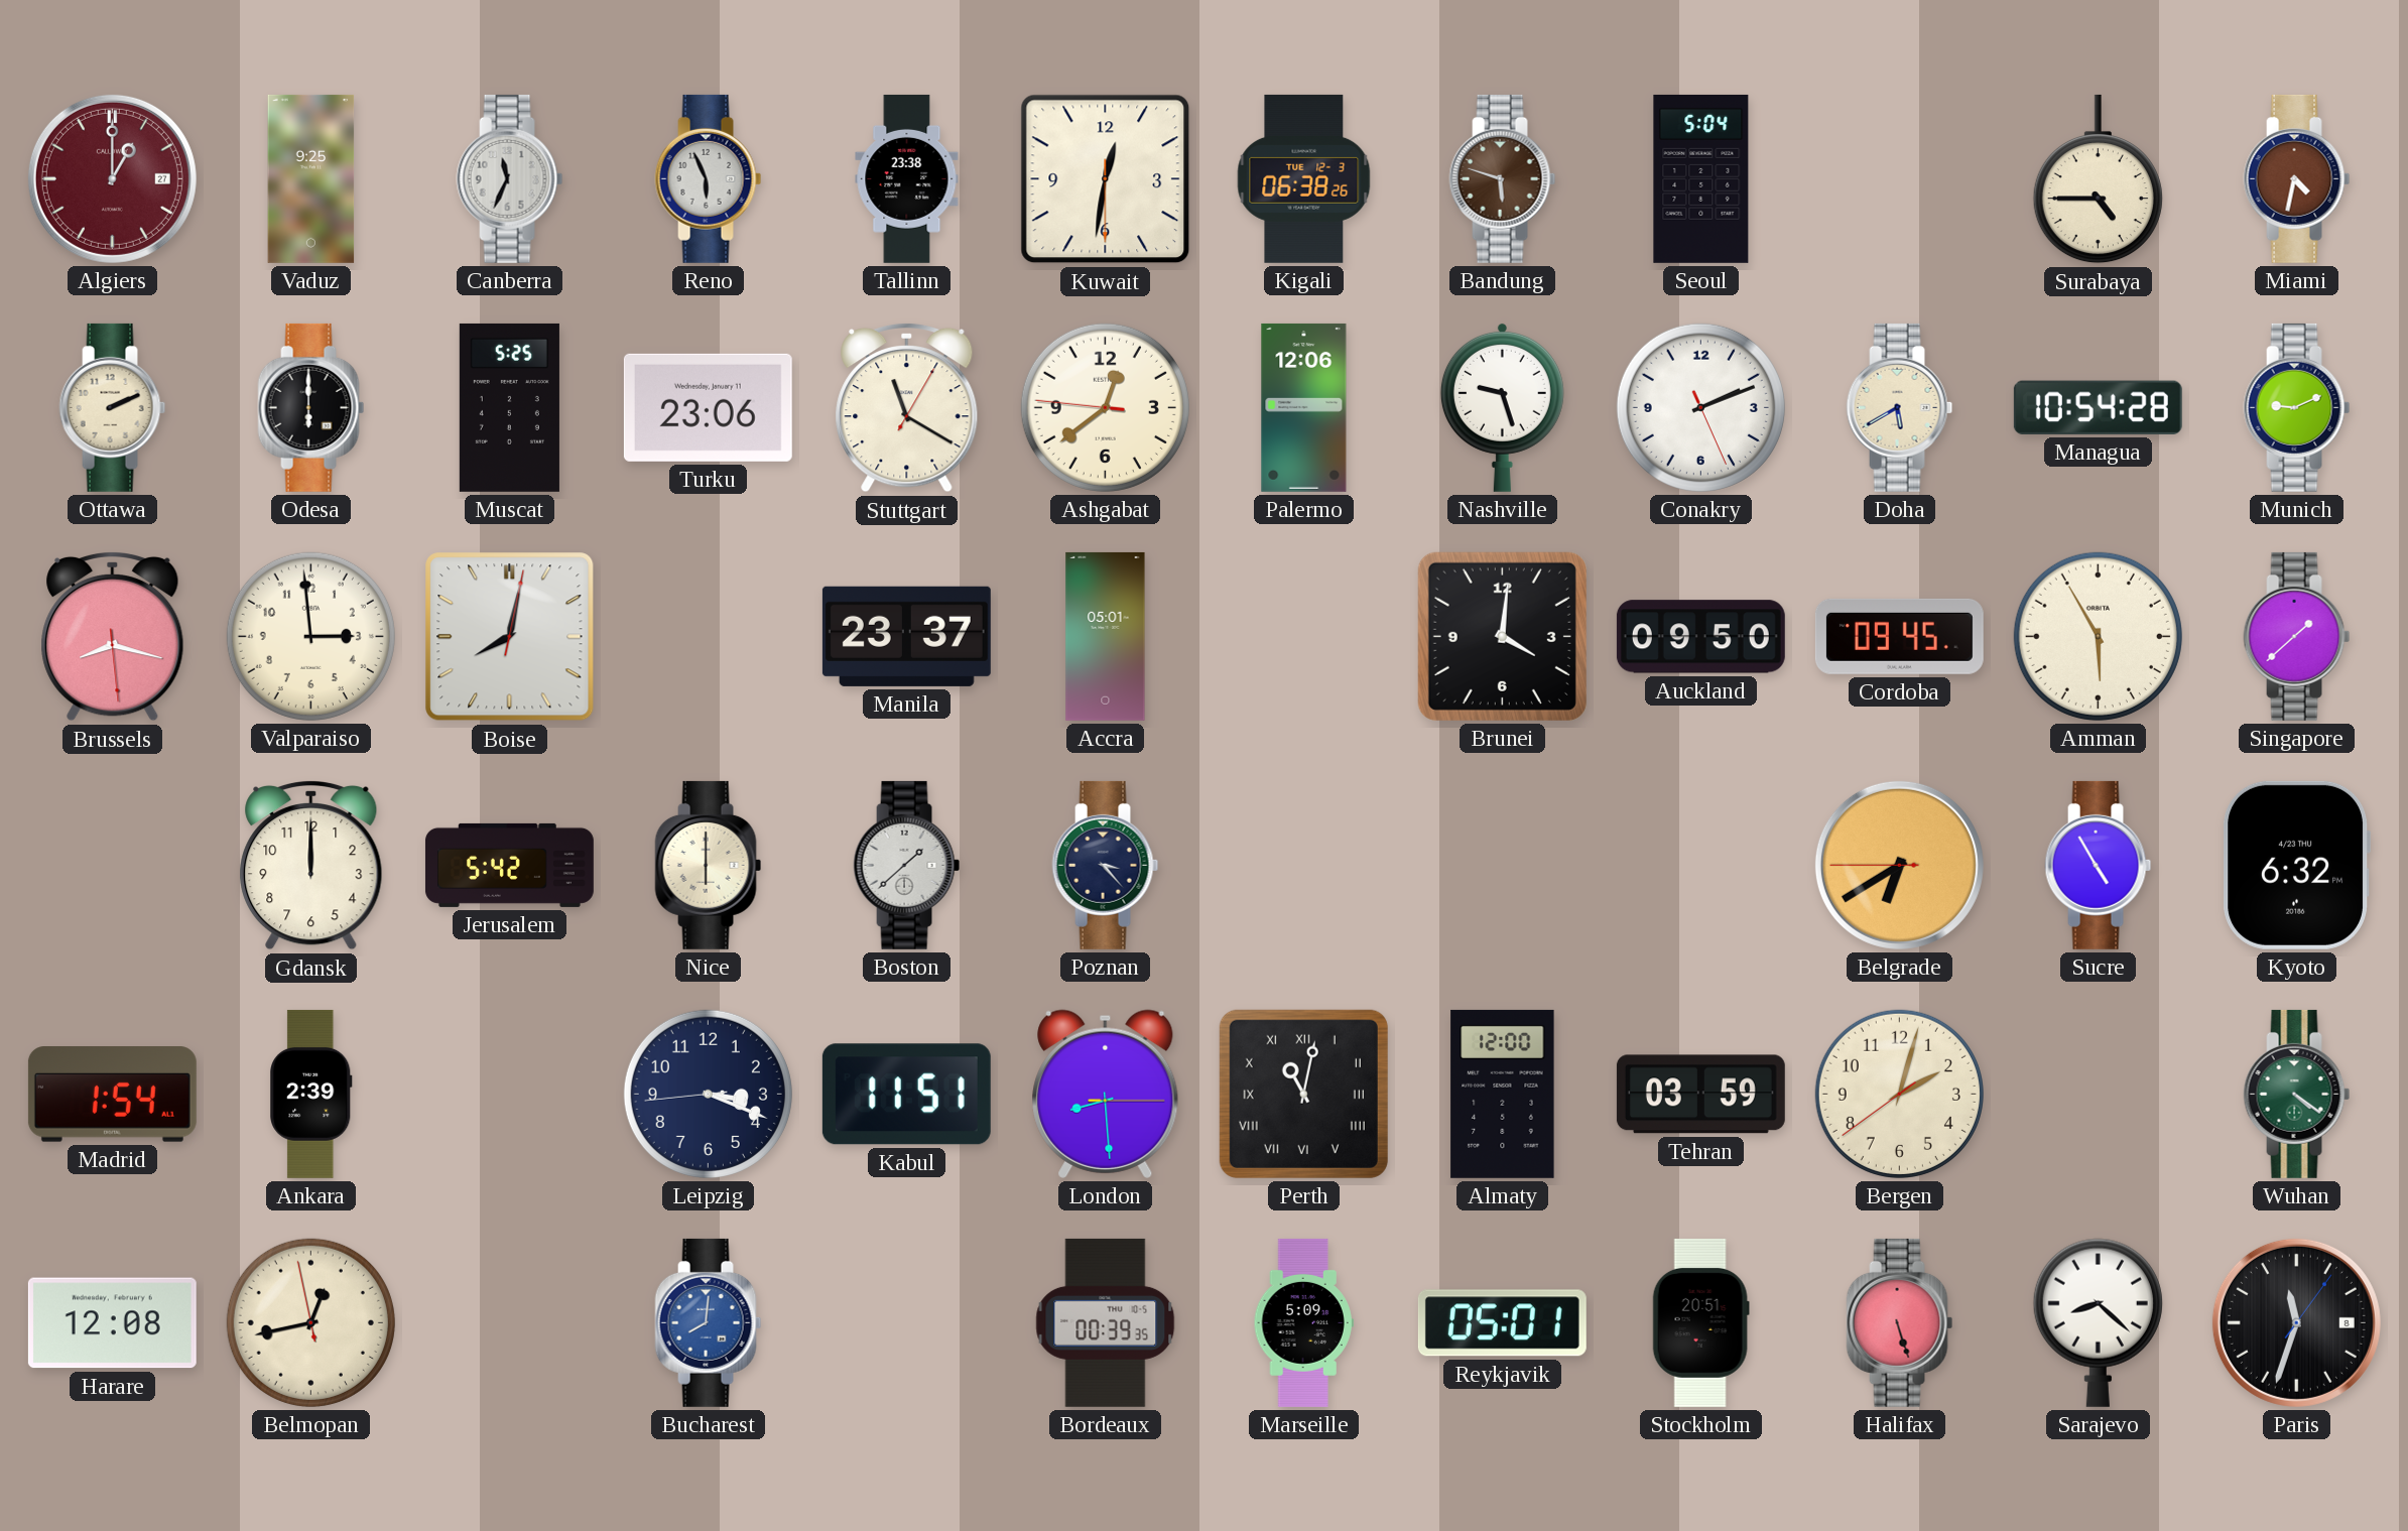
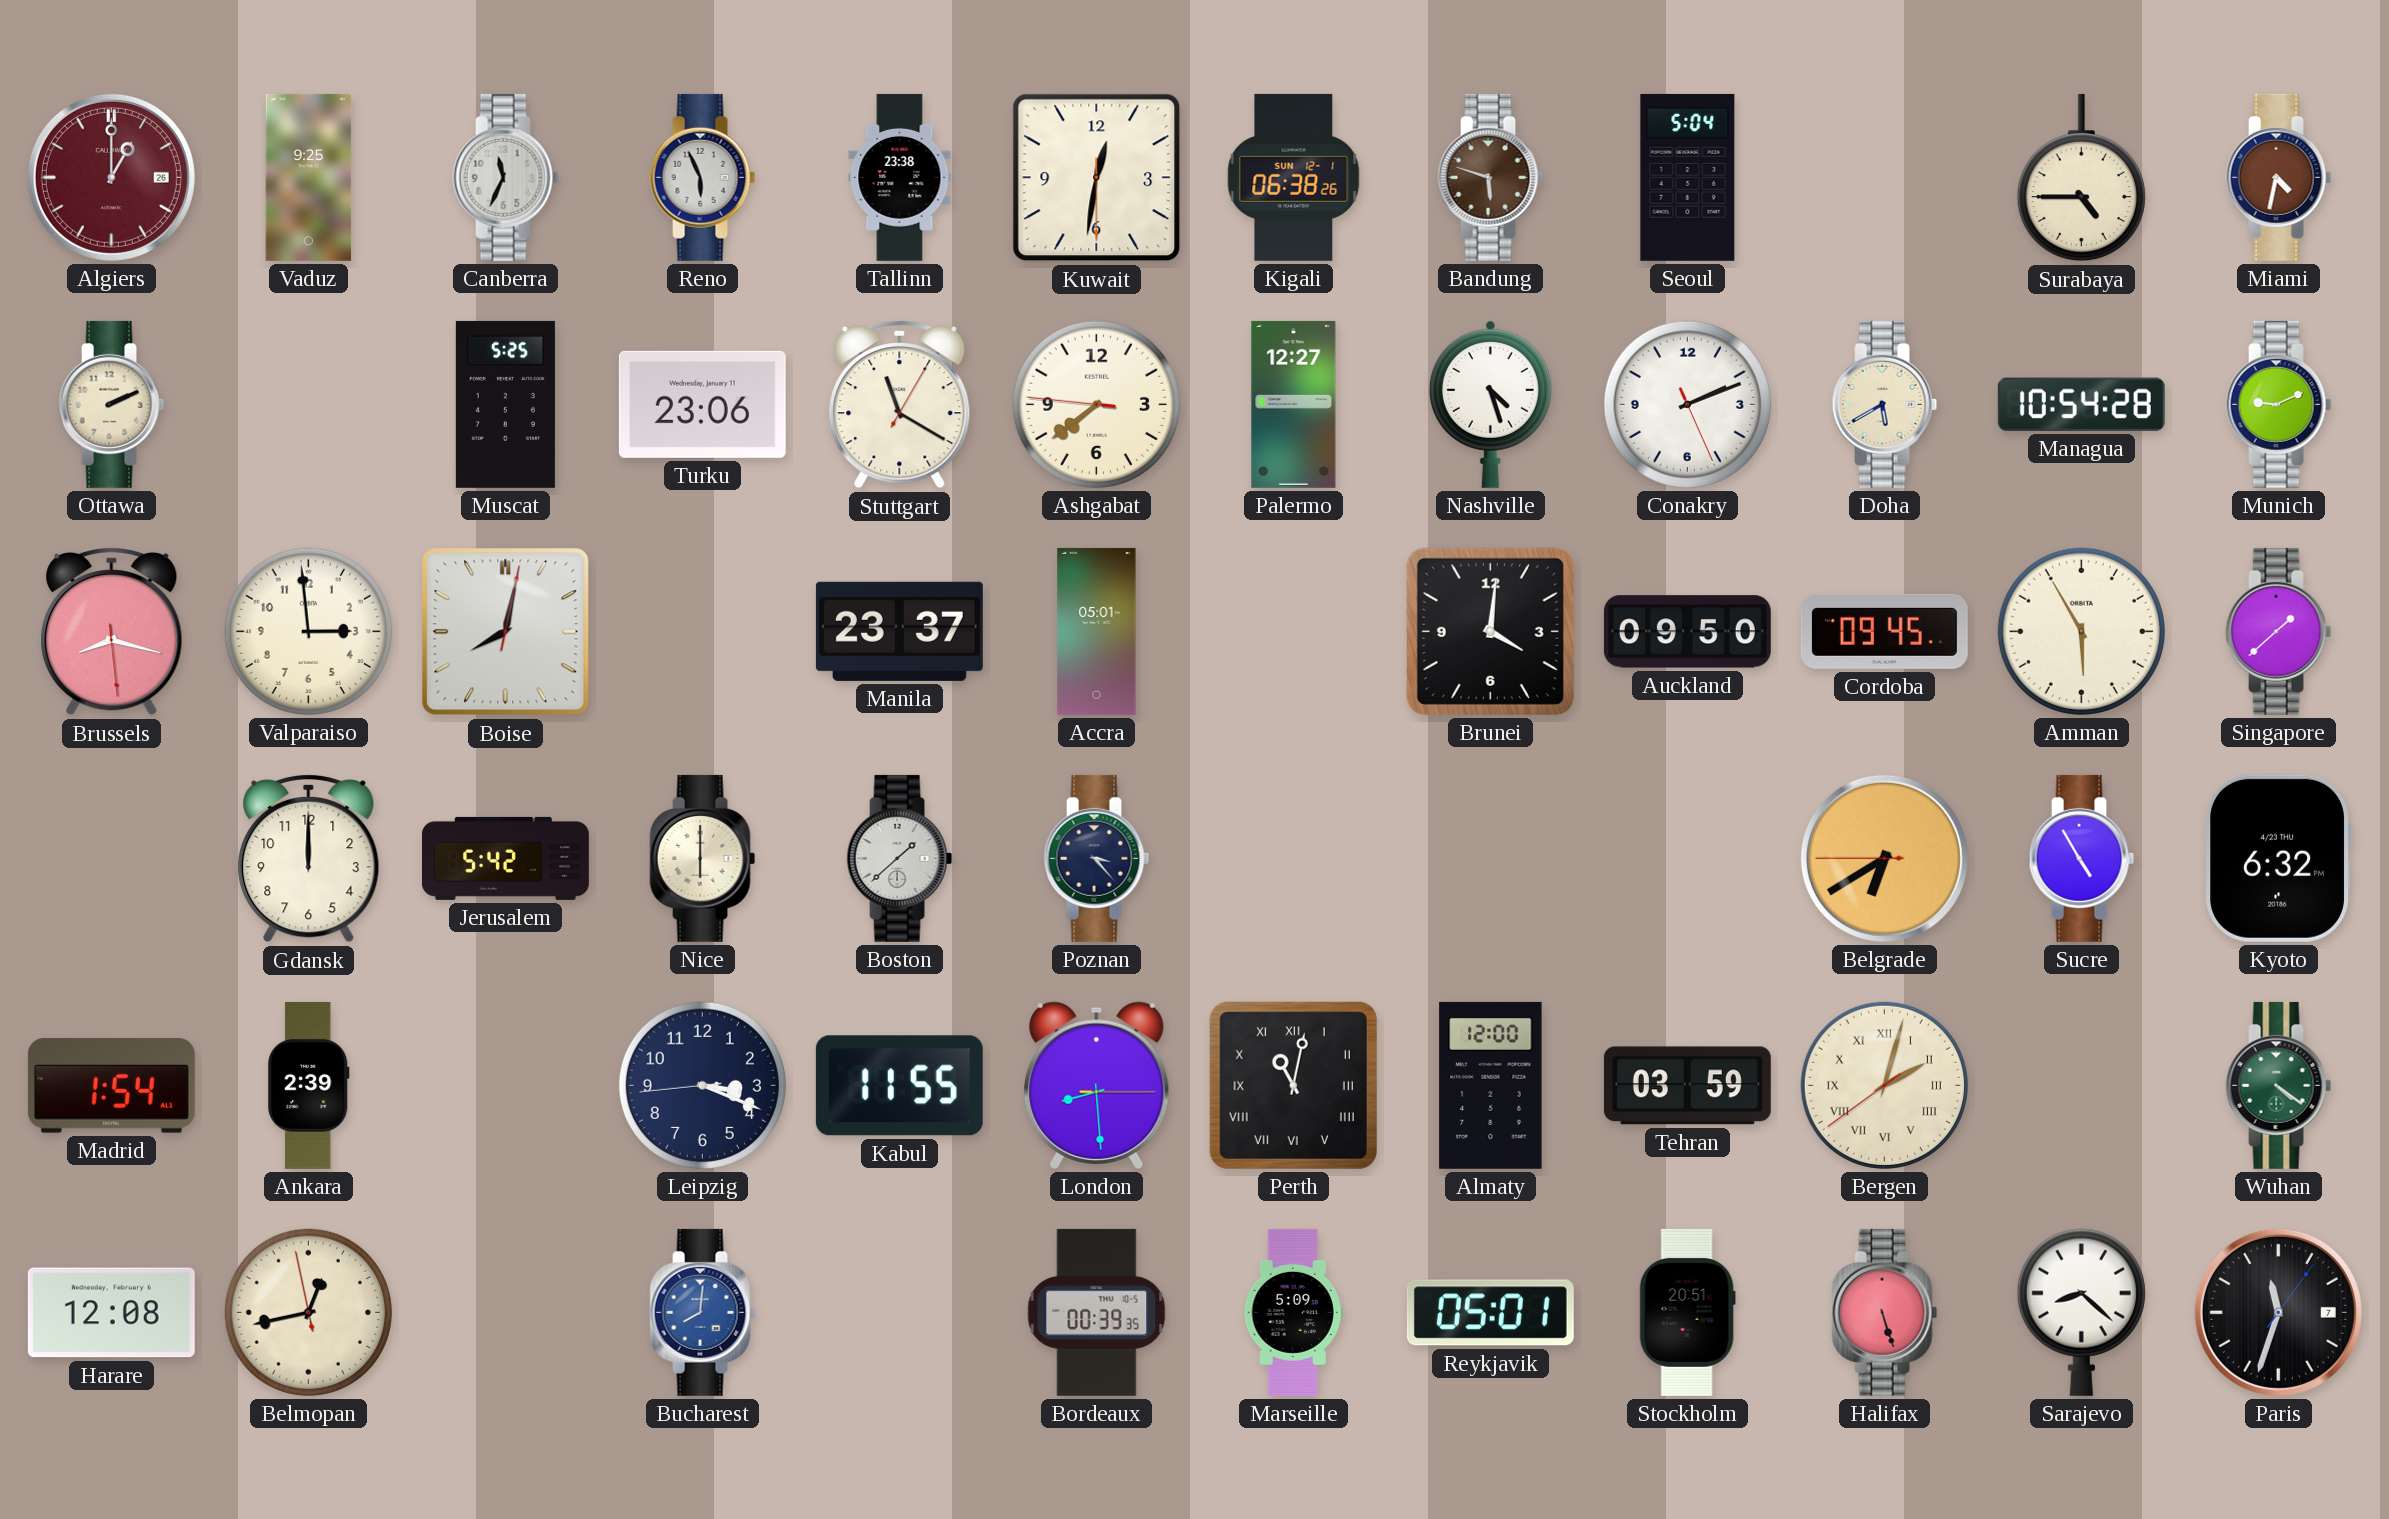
Algiers date: 27 -> 26 (111, 177)
Kigali date: TUE 12-3 -> SUN 12-1 (1294, 177)
Odesa: 6:00 -> none (311, 407)
Ashgabat: 12:38 -> 7:38 (1096, 404)
Palermo: 12:06 -> 12:27 (1294, 404)
Nashville: 9:27 -> 4:27 (1490, 404)
Kabul: 11:51 -> 11:55 (899, 1086)
Bergen numerals: Arabic -> Roman (1884, 1085)
Paris date: 8 -> 7 (2278, 1312)
